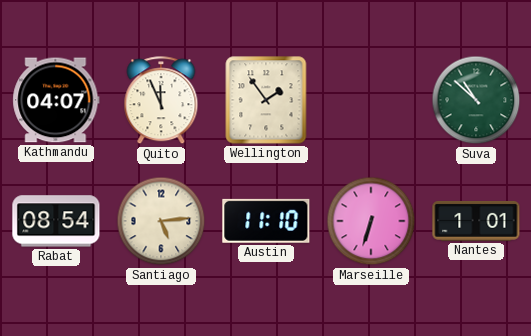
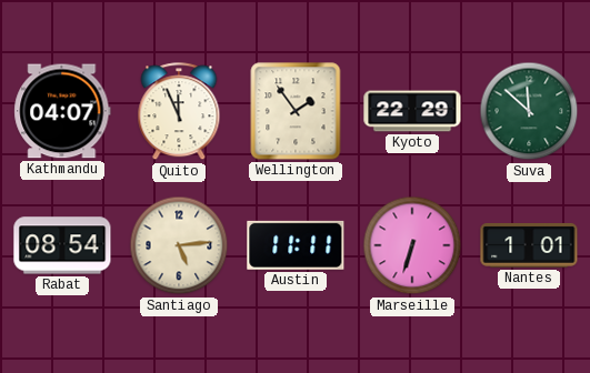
Kyoto: none -> 22:29 (412, 111)
Suva: 10:52 -> 11:52 (529, 111)
Austin: 11:10 -> 11:11 (296, 245)
